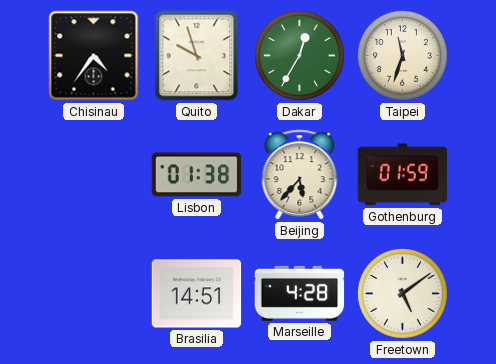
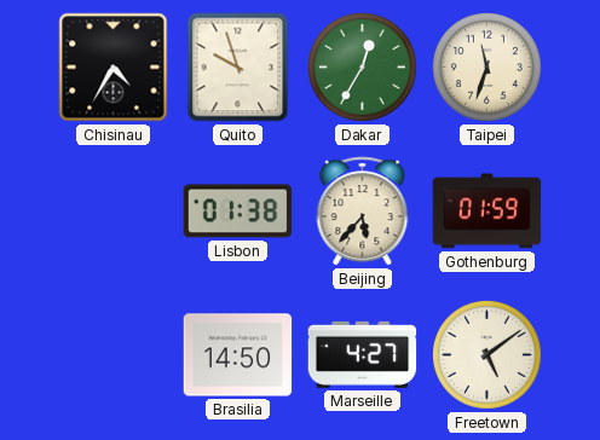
Chisinau: 4:36 -> 4:35 (114, 68)
Brasilia: 14:51 -> 14:50 (238, 355)
Marseille: 4:28 -> 4:27 (363, 354)
